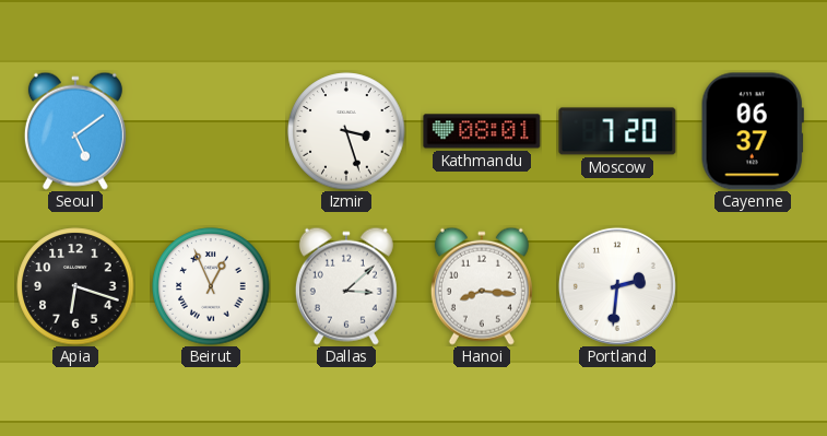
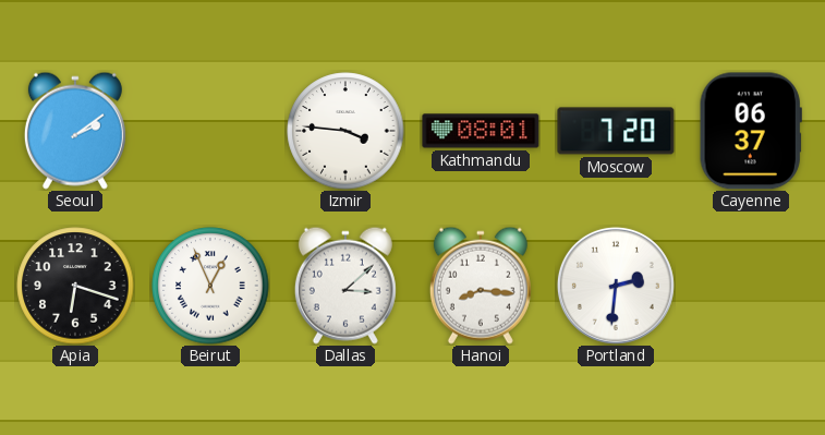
Seoul: 5:09 -> 2:09 (75, 131)
Izmir: 3:27 -> 3:46 (345, 131)
